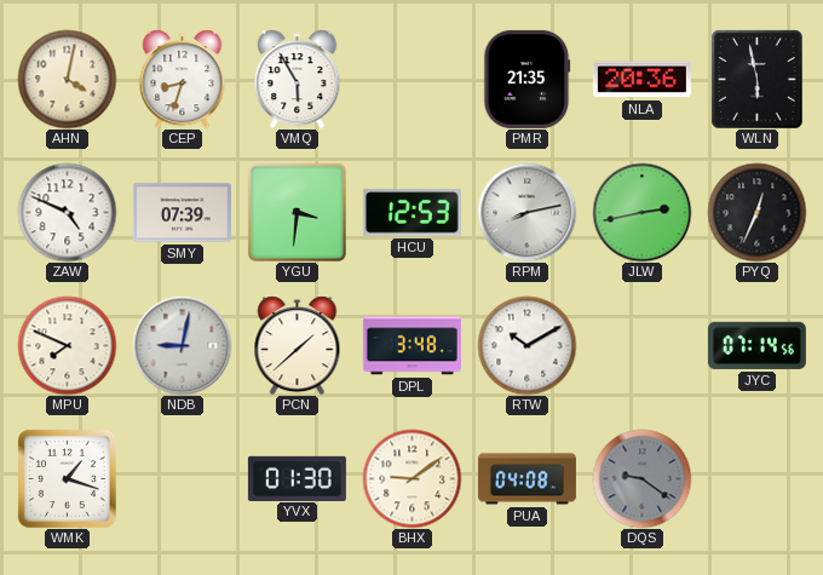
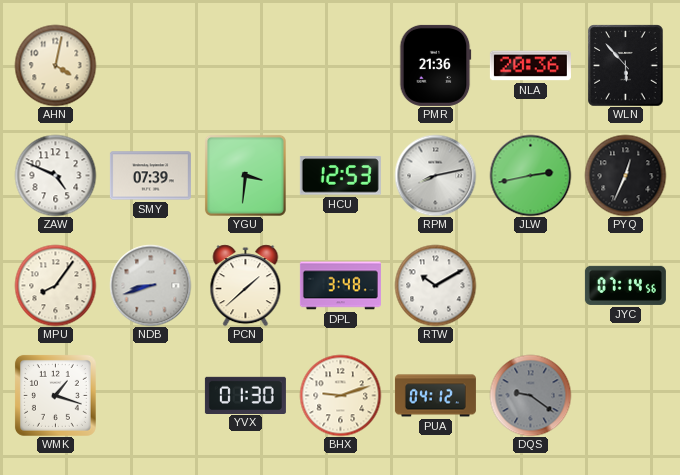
CEP: 8:33 -> none (183, 79)
VMQ: 5:55 -> none (298, 79)
PMR: 21:35 -> 21:36 (435, 65)
WLN: 5:58 -> 5:53 (626, 65)
MPU: 7:49 -> 8:06 (55, 285)
NDB: 9:02 -> 8:42 (150, 285)
BHX: 9:09 -> 9:12 (340, 395)
PUA: 04:08 -> 04:12 (435, 396)
